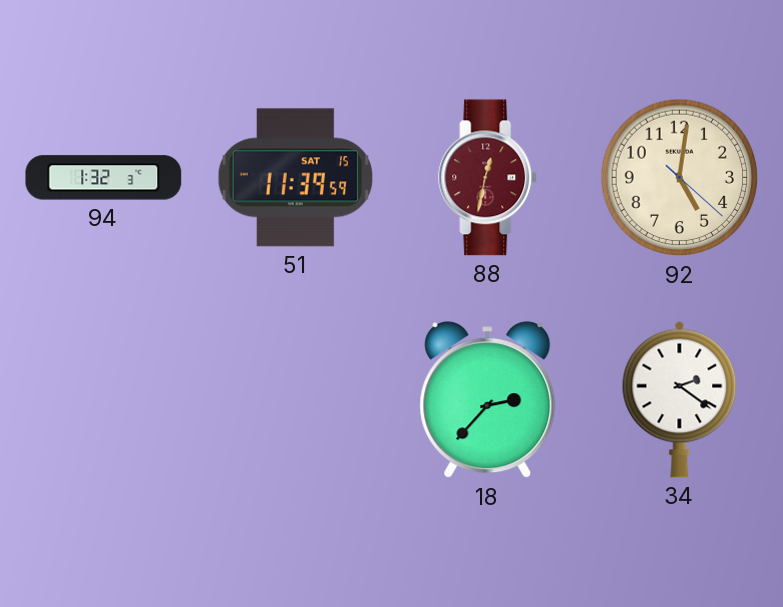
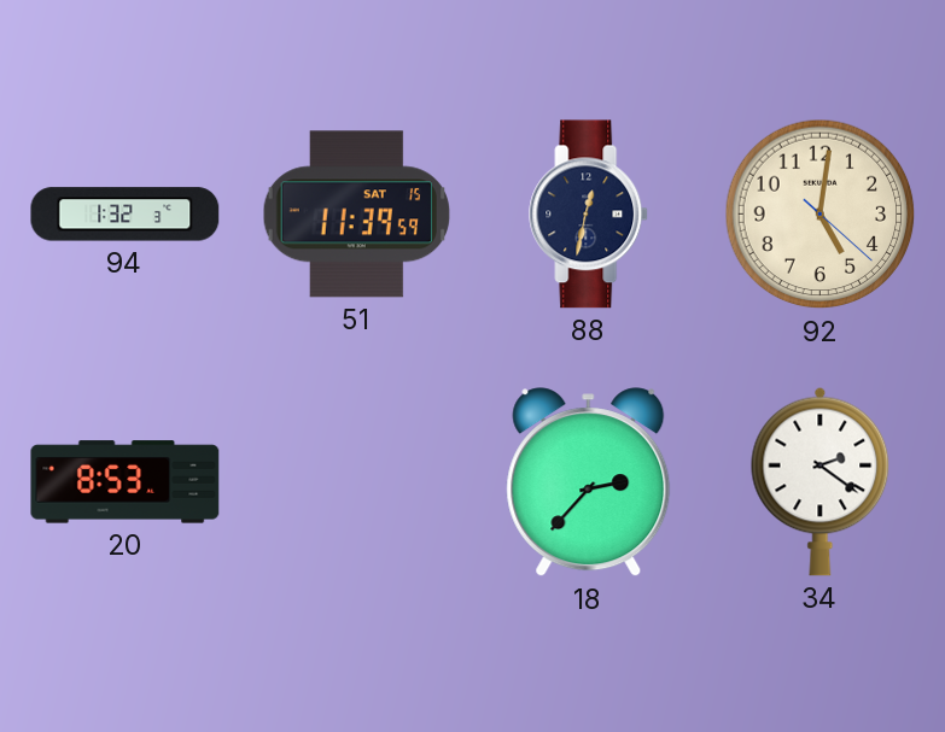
88 dial: burgundy -> navy (589, 215)
20: none -> 8:53 (126, 482)
